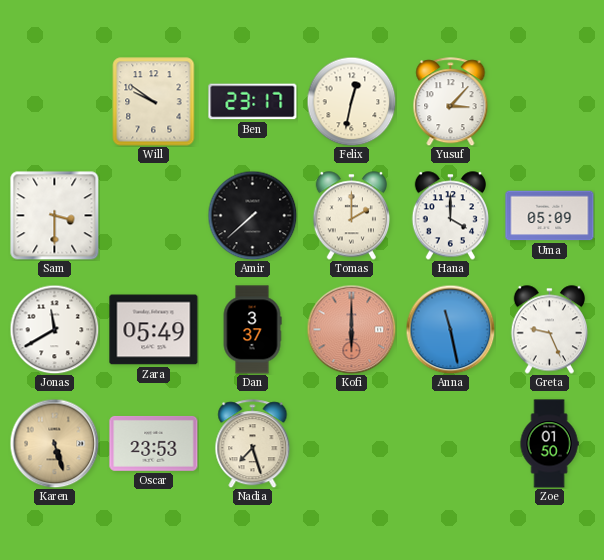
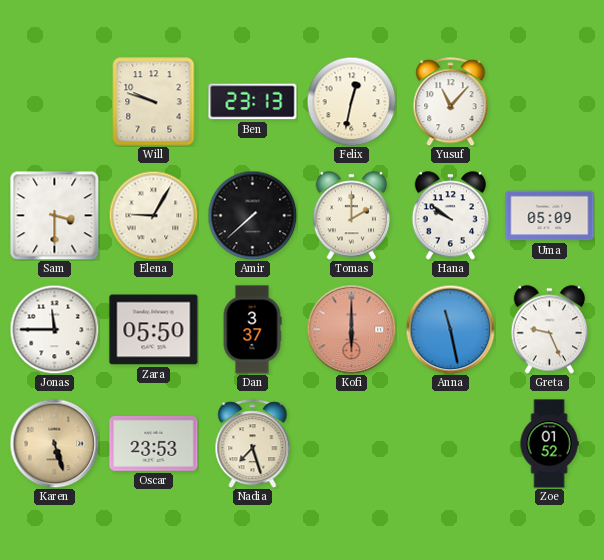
Will: 9:51 -> 9:48 (154, 102)
Ben: 23:17 -> 23:13 (253, 102)
Yusuf: 3:07 -> 11:07 (451, 102)
Elena: none -> 9:05 (153, 215)
Hana: 4:00 -> 9:51 (450, 216)
Jonas: 11:40 -> 11:45 (54, 329)
Zara: 05:49 -> 05:50 (154, 330)
Zoe: 01:50 -> 01:52 (549, 444)
